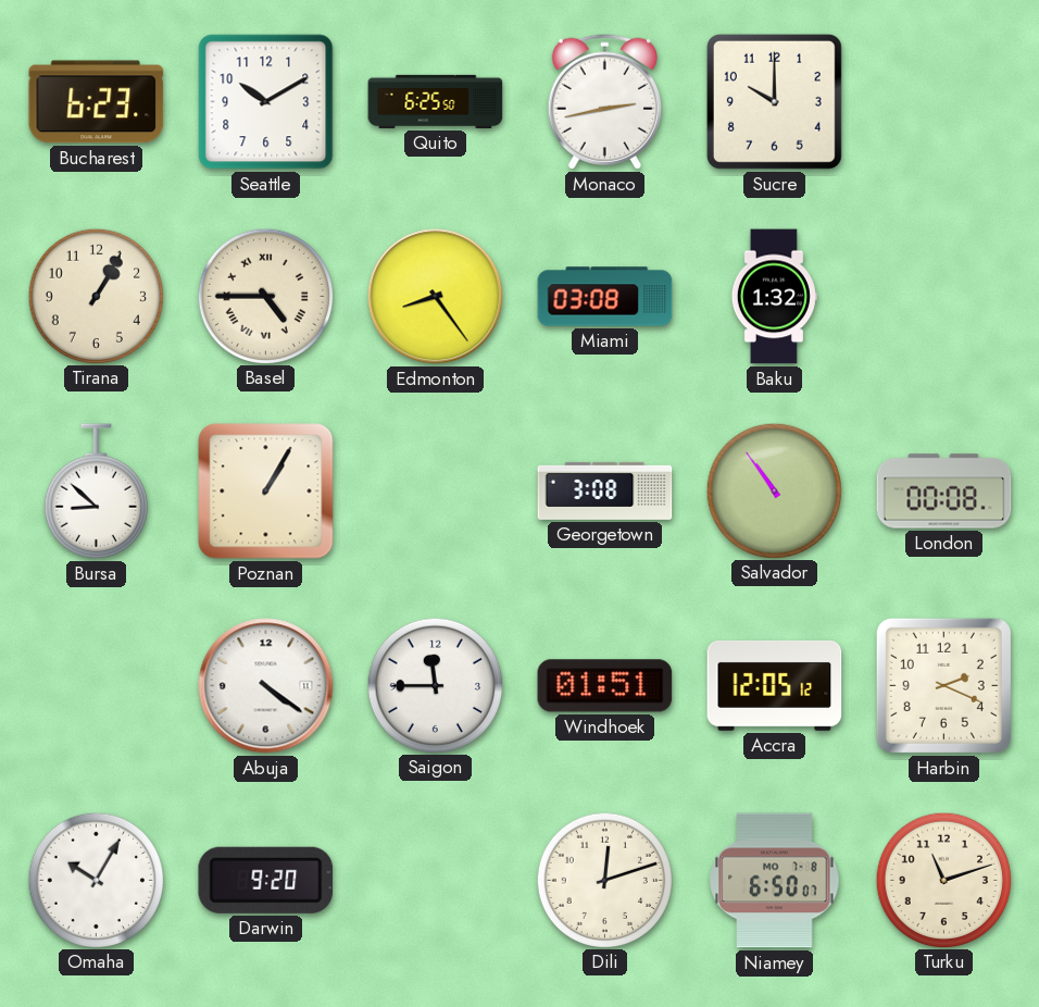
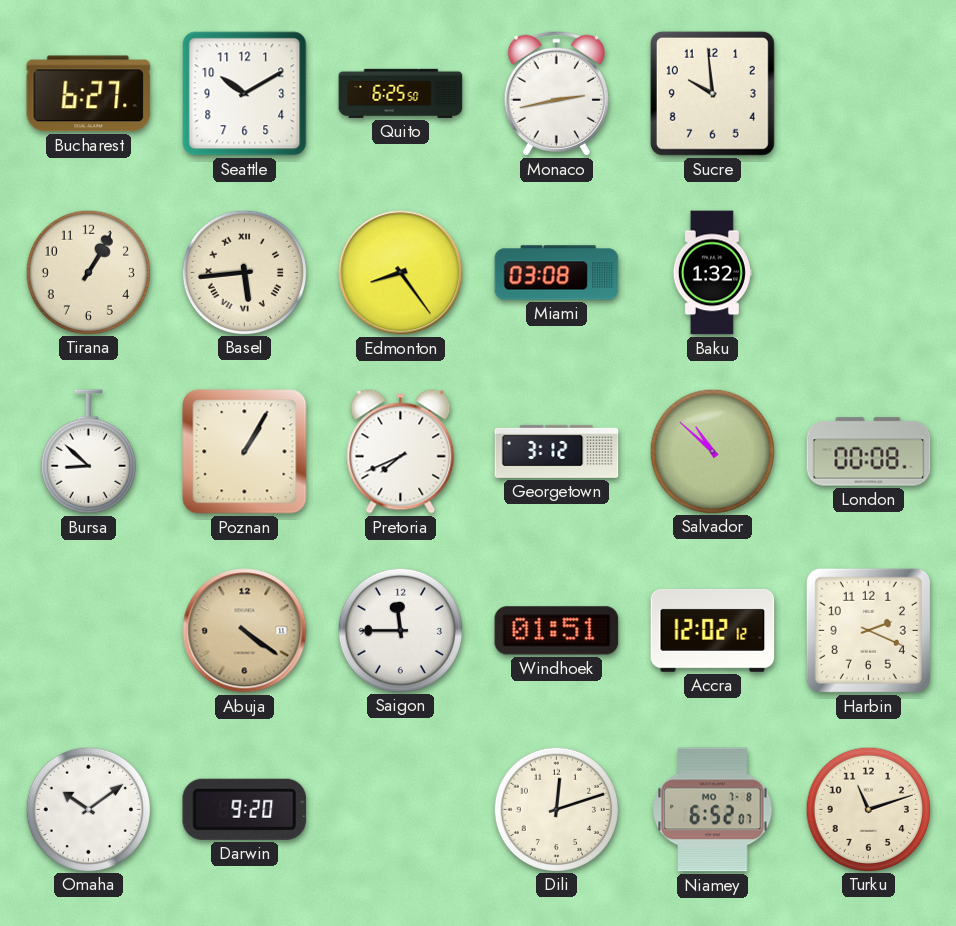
Bucharest: 6:23 -> 6:27 (89, 94)
Sucre: 10:00 -> 9:59 (712, 93)
Basel: 4:45 -> 5:44 (244, 272)
Pretoria: none -> 7:41 (401, 452)
Georgetown: 3:08 -> 3:12 (557, 451)
Salvador: 10:54 -> 10:52 (712, 451)
Abuja dial: white -> champagne (245, 631)
Accra: 12:05 -> 12:02 (713, 630)
Omaha: 10:05 -> 10:09 (88, 809)
Niamey: 6:50 -> 6:52 (713, 810)
